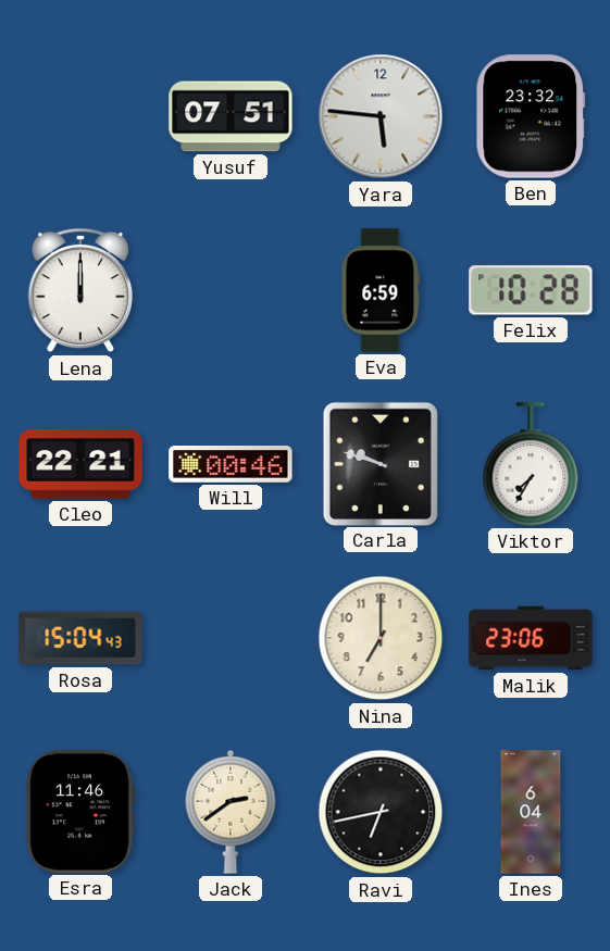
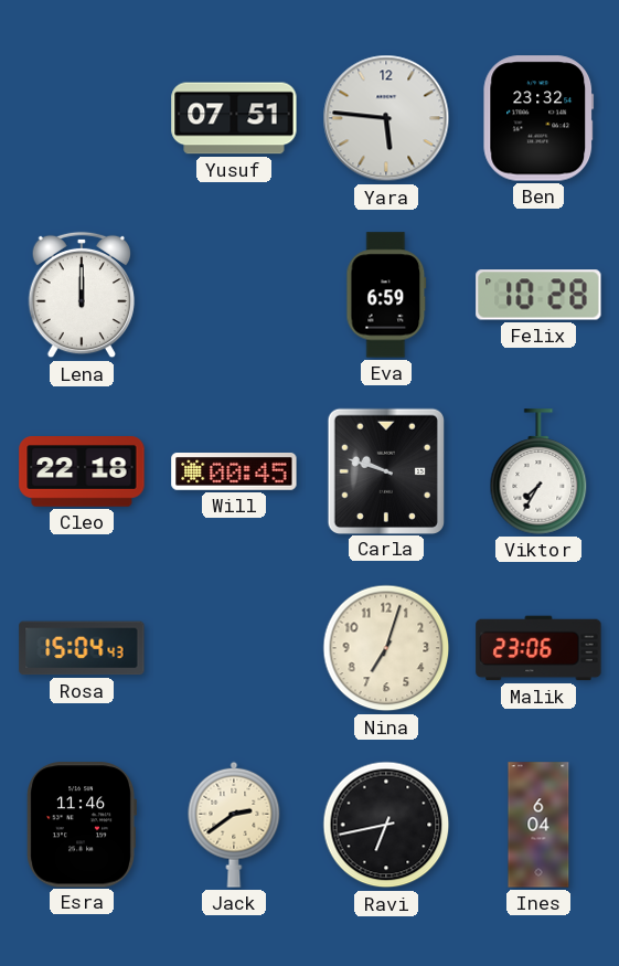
Cleo: 22:21 -> 22:18 (82, 471)
Will: 00:46 -> 00:45 (234, 473)
Nina: 7:00 -> 7:03 (386, 648)
